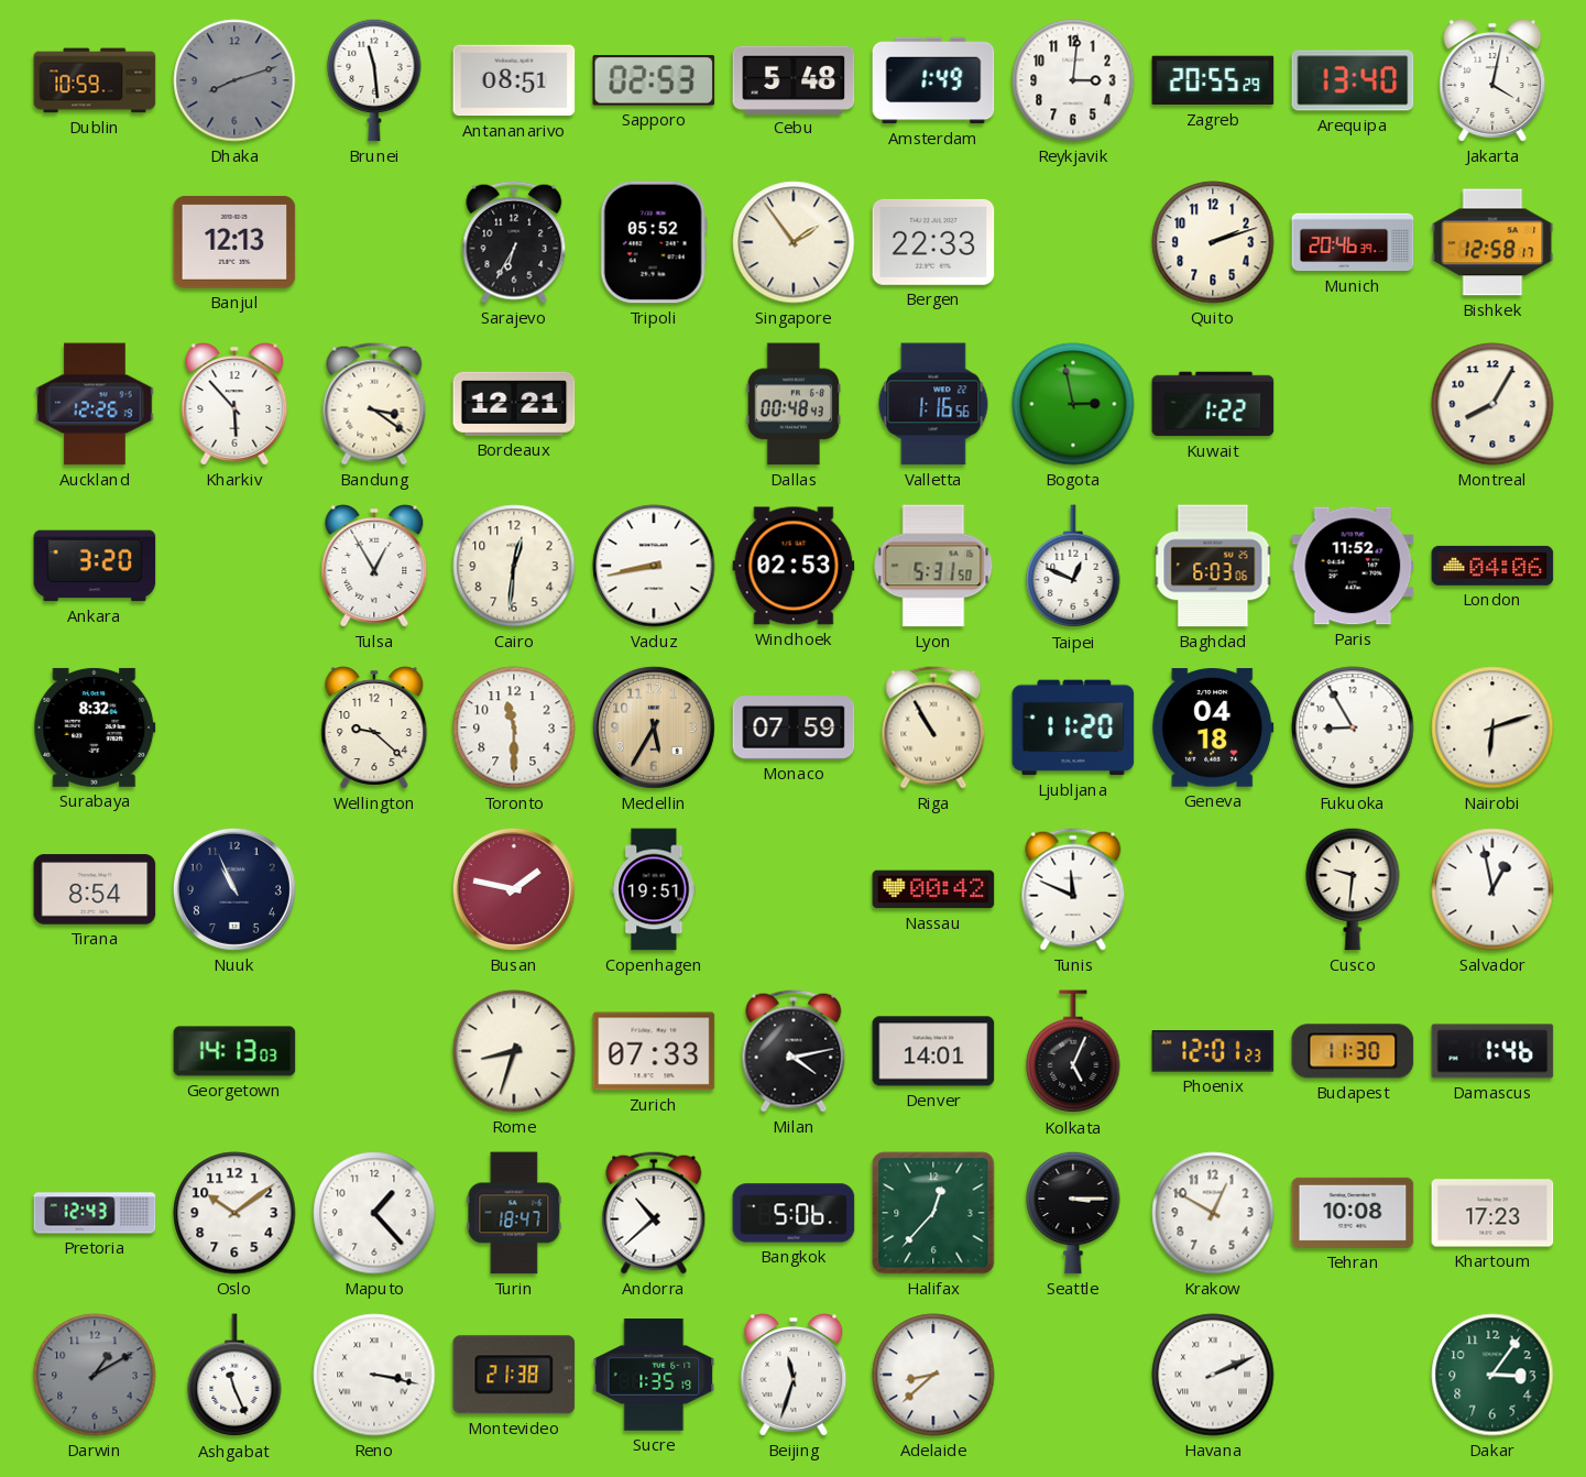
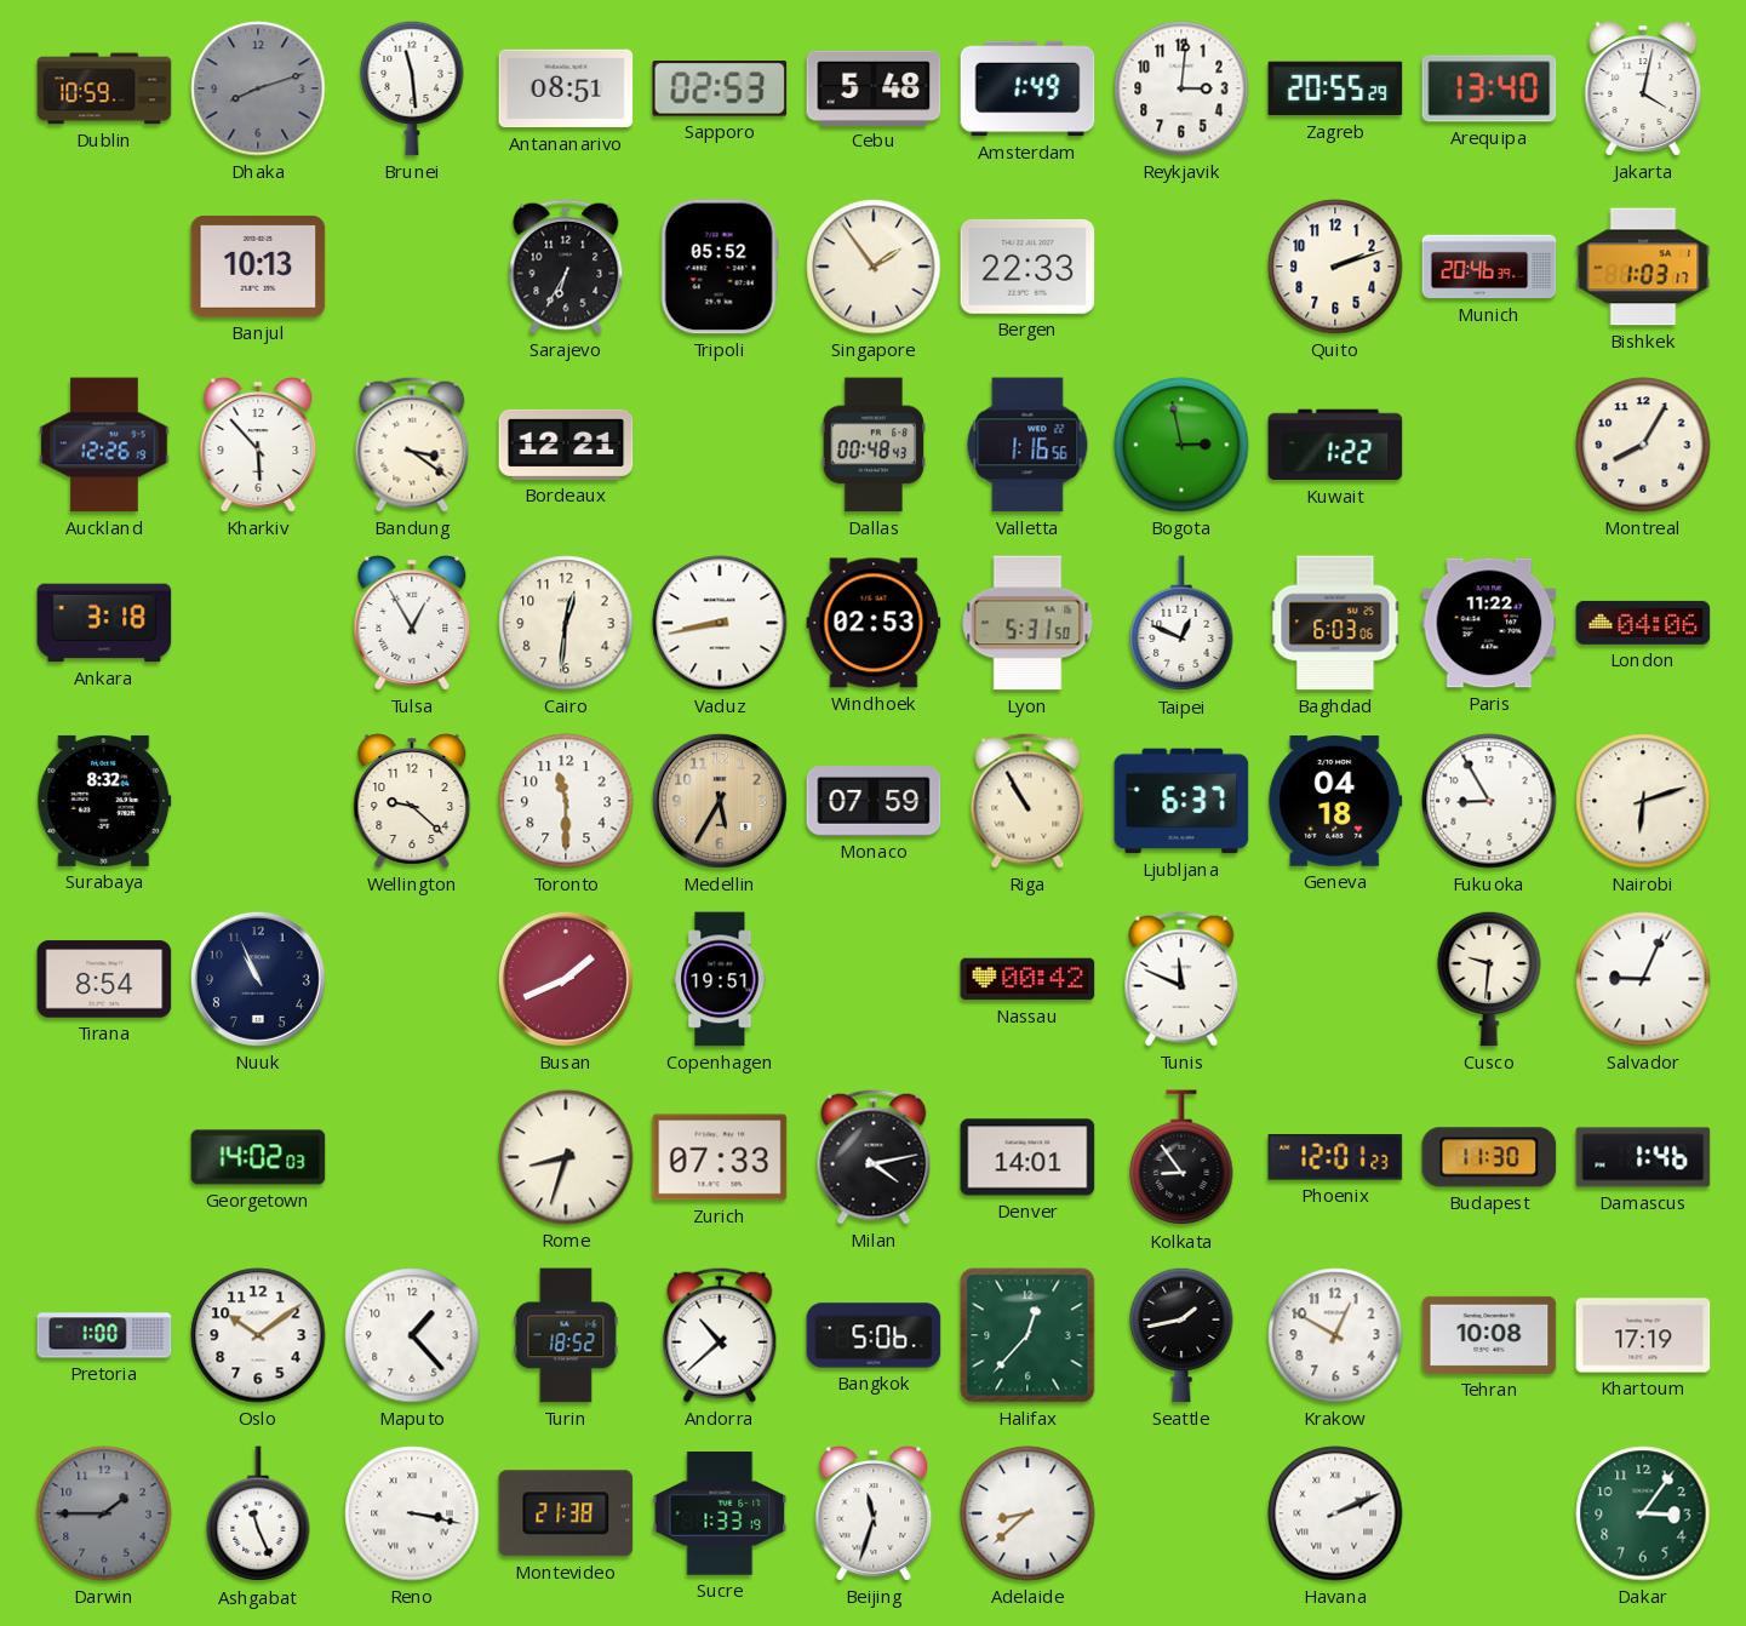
Banjul: 12:13 -> 10:13 (258, 267)
Bishkek: 12:58 -> 1:03 (1643, 267)
Ankara: 3:20 -> 3:18 (104, 623)
Paris: 11:52 -> 11:22 (1489, 623)
Ljubljana: 11:20 -> 6:37 (1181, 801)
Busan: 1:47 -> 1:41 (566, 979)
Salvador: 12:58 -> 9:04 (1643, 979)
Georgetown: 14:13 -> 14:02 (258, 1157)
Kolkata: 5:04 -> 8:54 (1181, 1158)
Pretoria: 12:43 -> 1:00 (104, 1335)
Turin: 18:47 -> 18:52 (566, 1335)
Seattle: 3:15 -> 1:43 (1181, 1335)
Khartoum: 17:23 -> 17:19 (1643, 1335)
Darwin: 1:10 -> 1:45 (104, 1513)
Sucre: 1:35 -> 1:33 (720, 1515)
